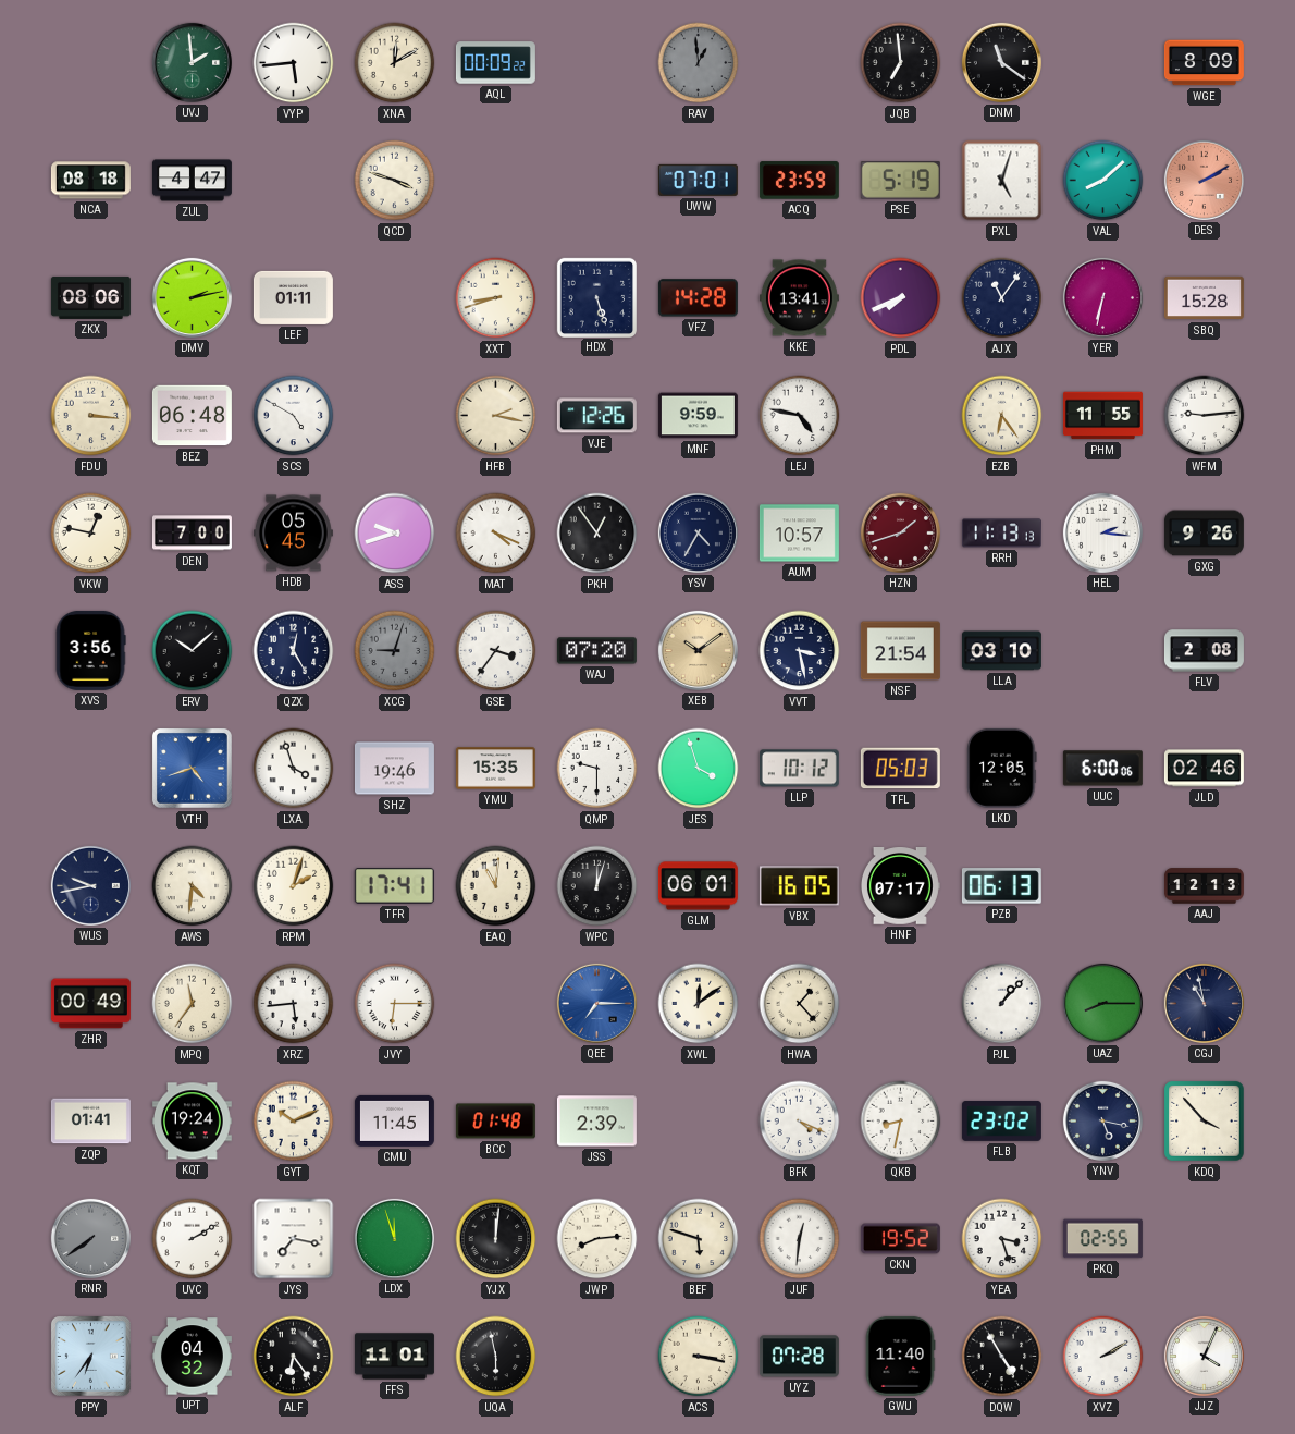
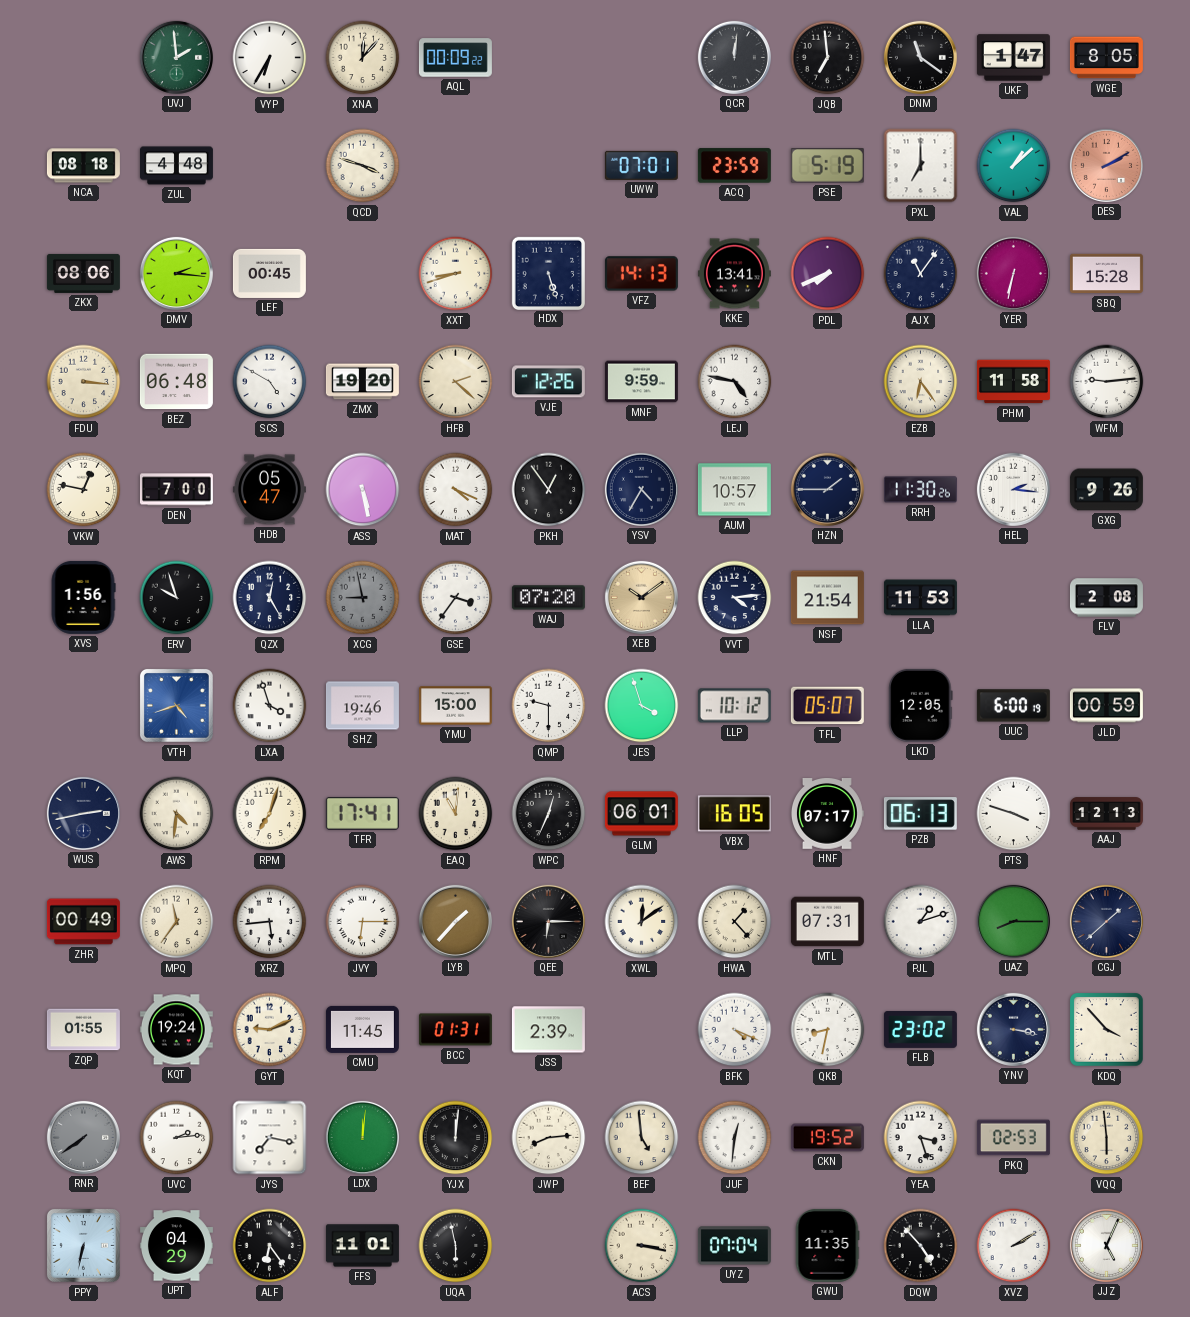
VYP: 5:44 -> 6:35 (270, 58)
XNA: 12:10 -> 12:07 (363, 58)
RAV: 12:59 -> none (699, 63)
QCR: none -> 12:01 (734, 57)
UKF: none -> 1:47 (1013, 58)
WGE: 8:09 -> 8:05 (1106, 58)
ZUL: 4:47 -> 4:48 (176, 166)
PXL: 5:03 -> 7:00 (921, 166)
VAL: 8:08 -> 1:08 (1014, 166)
DMV: 2:13 -> 2:16 (176, 273)
LEF: 01:11 -> 00:45 (269, 273)
VFZ: 14:28 -> 14:13 (641, 274)
ZMX: none -> 19:20 (362, 382)
HFB: 2:17 -> 2:22 (456, 382)
PHM: 11:55 -> 11:58 (1013, 382)
HDB: 05:45 -> 05:47 (269, 490)
ASS: 9:42 -> 5:28 (363, 490)
HZN: 1:42 -> 1:45 (827, 489)
HZN dial: burgundy -> navy (827, 489)
RRH: 11:13 -> 11:30 (920, 490)
XVS: 3:56 -> 1:56 (83, 597)
ERV: 10:08 -> 9:57 (177, 598)
XCG: 9:03 -> 8:58 (363, 598)
VVT: 3:28 -> 4:14 (735, 598)
LLA: 03:10 -> 11:53 (920, 598)
YMU: 15:35 -> 15:00 (455, 706)
TFL: 05:03 -> 05:07 (827, 706)
UUC: 6:00:06 -> 6:00:19 (1013, 706)
JLD: 02:46 -> 00:59 (1106, 706)
WUS: 9:43 -> 2:43 (83, 813)
RPM: 2:03 -> 7:03 (270, 814)
WPC: 12:03 -> 12:34 (549, 814)
PTS: none -> 3:48 (1014, 814)
LYB: none -> 1:37 (455, 921)
QEE: 7:15 -> 6:15 (548, 921)
QEE dial: blue -> black (548, 921)
MTL: none -> 07:31 (827, 922)
PJL: 1:07 -> 1:12 (921, 922)
CGJ: 10:58 -> 1:38 (1106, 921)
ZQP: 01:41 -> 01:55 (83, 1030)
GYT: 10:11 -> 9:11 (270, 1030)
BCC: 01:48 -> 01:31 (455, 1030)
YNV: 5:17 -> 3:17 (1013, 1029)
UVC: 2:10 -> 2:14 (177, 1138)
LDX: 11:57 -> 12:01 (362, 1137)
BEF: 5:48 -> 4:59 (642, 1138)
PKQ: 02:55 -> 02:53 (1013, 1138)
VQQ: none -> 5:59 (1107, 1138)
PPY: 6:36 -> 6:32 (84, 1246)
UPT: 04:32 -> 04:29 (176, 1246)
UYZ: 07:28 -> 07:04 (734, 1246)
GWU: 11:40 -> 11:35 (827, 1245)
DQW: 4:55 -> 4:53 (921, 1246)
JJZ: 4:04 -> 5:04 (1106, 1245)
